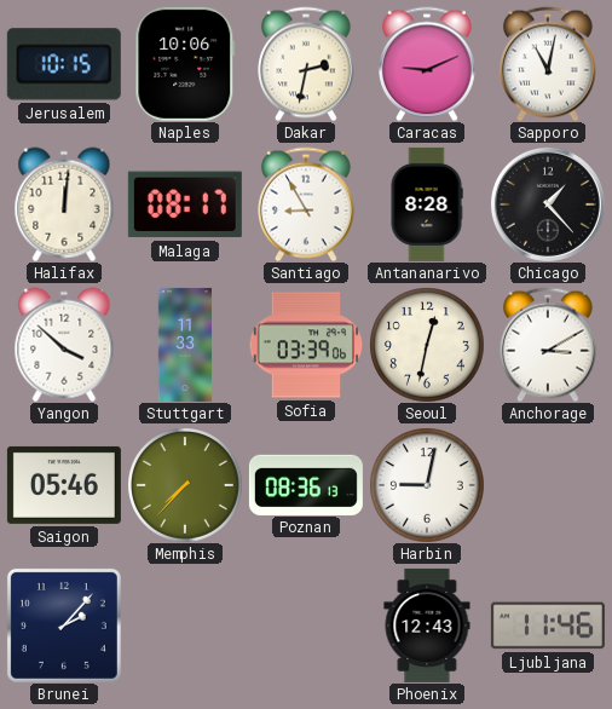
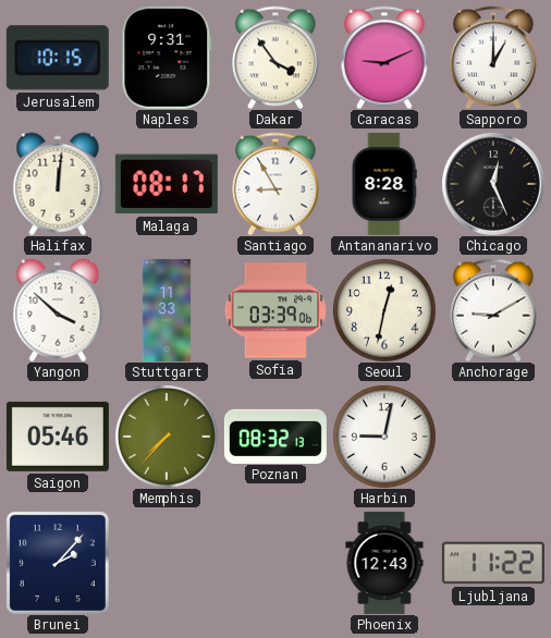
Naples: 10:06 -> 9:31 (167, 58)
Dakar: 2:32 -> 3:54 (277, 58)
Sapporo: 11:02 -> 1:00 (494, 58)
Chicago: 1:23 -> 12:26 (493, 184)
Anchorage: 3:10 -> 9:10 (494, 310)
Poznan: 08:36 -> 08:32 (275, 435)
Ljubljana: 11:46 -> 11:22 (493, 563)
